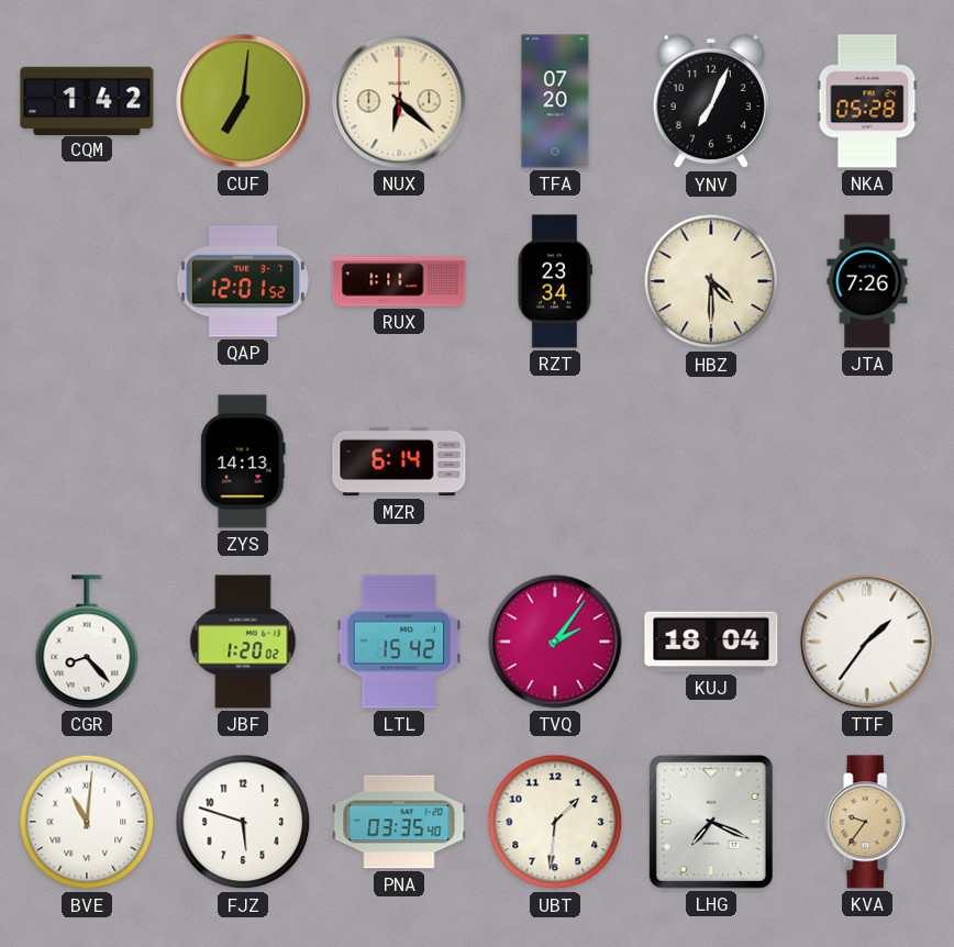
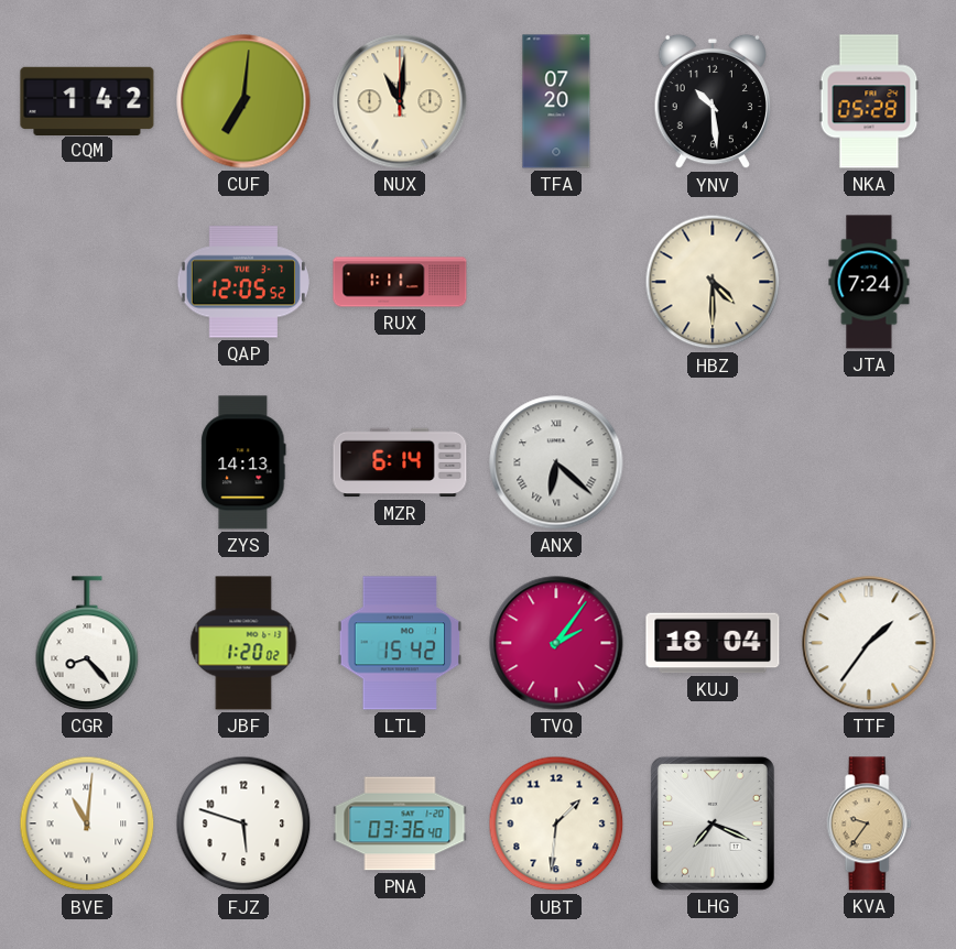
NUX: 6:22 -> 11:01 (400, 101)
YNV: 7:04 -> 10:29 (711, 101)
QAP: 12:01 -> 12:05 (243, 282)
RZT: 23:34 -> none (555, 281)
JTA: 7:26 -> 7:24 (869, 282)
ANX: none -> 6:22 (556, 462)
PNA: 03:35 -> 03:36 (400, 823)
